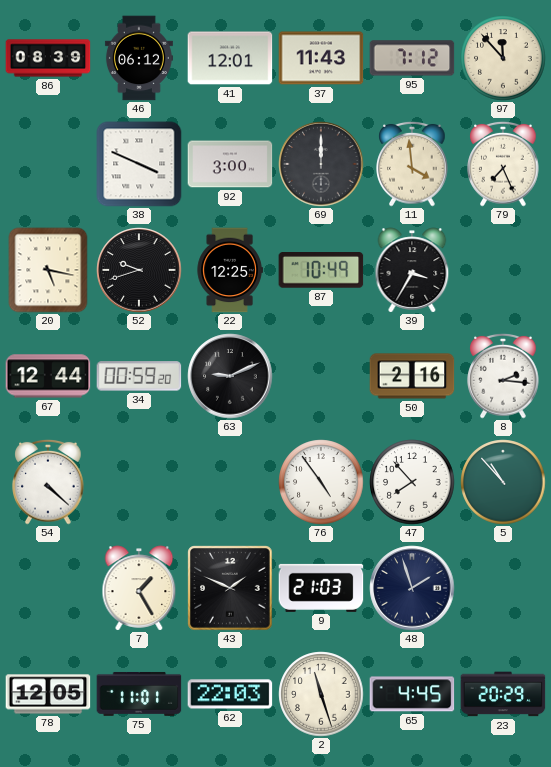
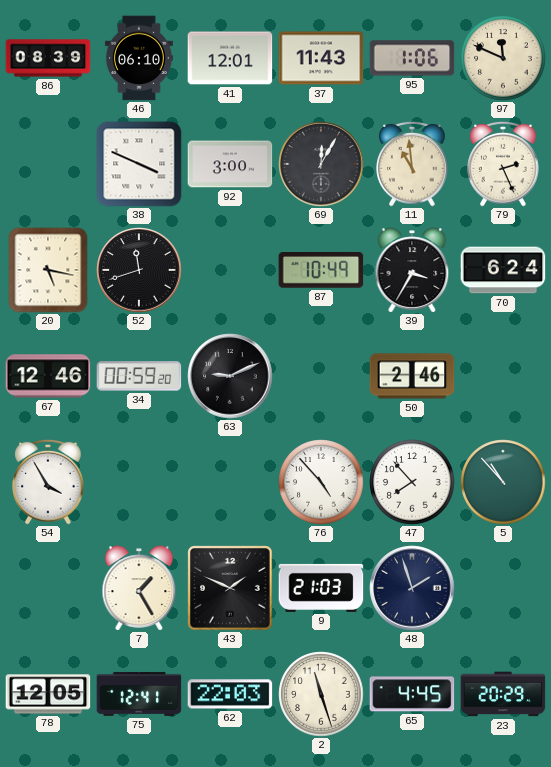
46: 06:12 -> 06:10 (139, 58)
95: 7:12 -> 1:06 (412, 58)
97: 11:53 -> 11:49 (503, 58)
69: 12:00 -> 12:05 (321, 164)
11: 3:59 -> 10:59 (412, 164)
79: 7:26 -> 2:26 (503, 164)
52: 9:42 -> 11:42 (139, 270)
22: 12:25 -> none (230, 270)
70: none -> 6:24 (503, 270)
67: 12:44 -> 12:46 (48, 376)
50: 2:16 -> 2:46 (412, 376)
8: 2:16 -> none (503, 376)
54: 4:22 -> 3:55 (48, 482)
76: 4:54 -> 4:53 (321, 482)
75: 11:01 -> 12:41 (139, 694)
